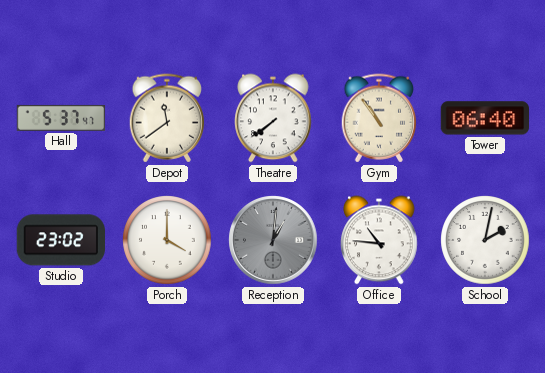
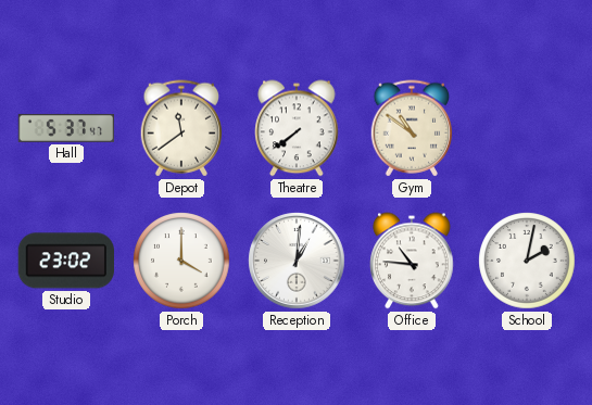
Gym: 10:54 -> 10:51 (412, 128)
Tower: 06:40 -> none (484, 118)
Reception dial: grey -> white (297, 261)
